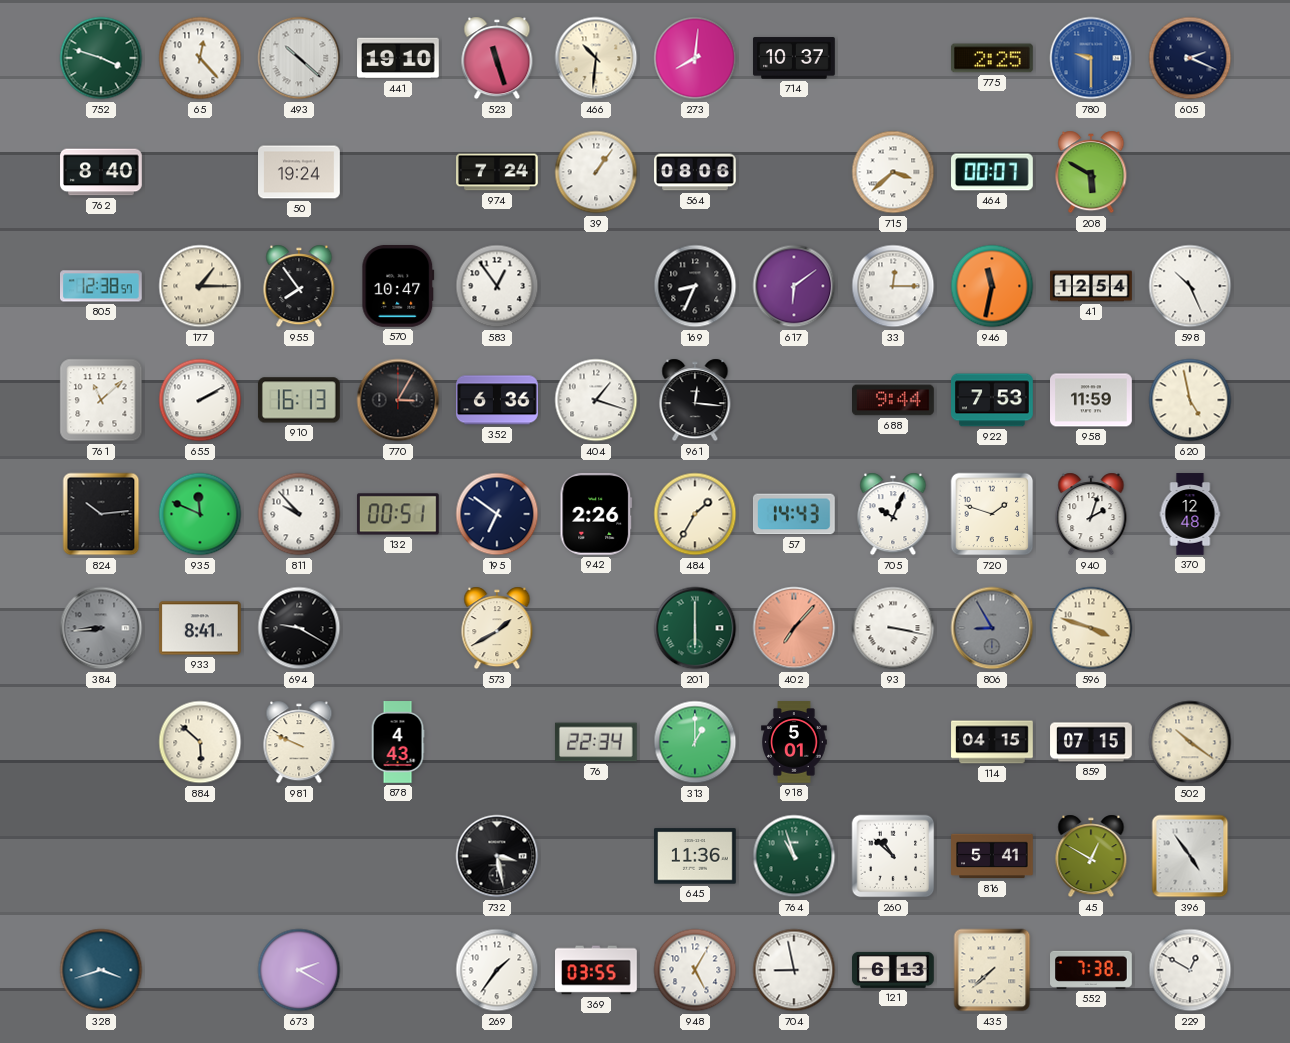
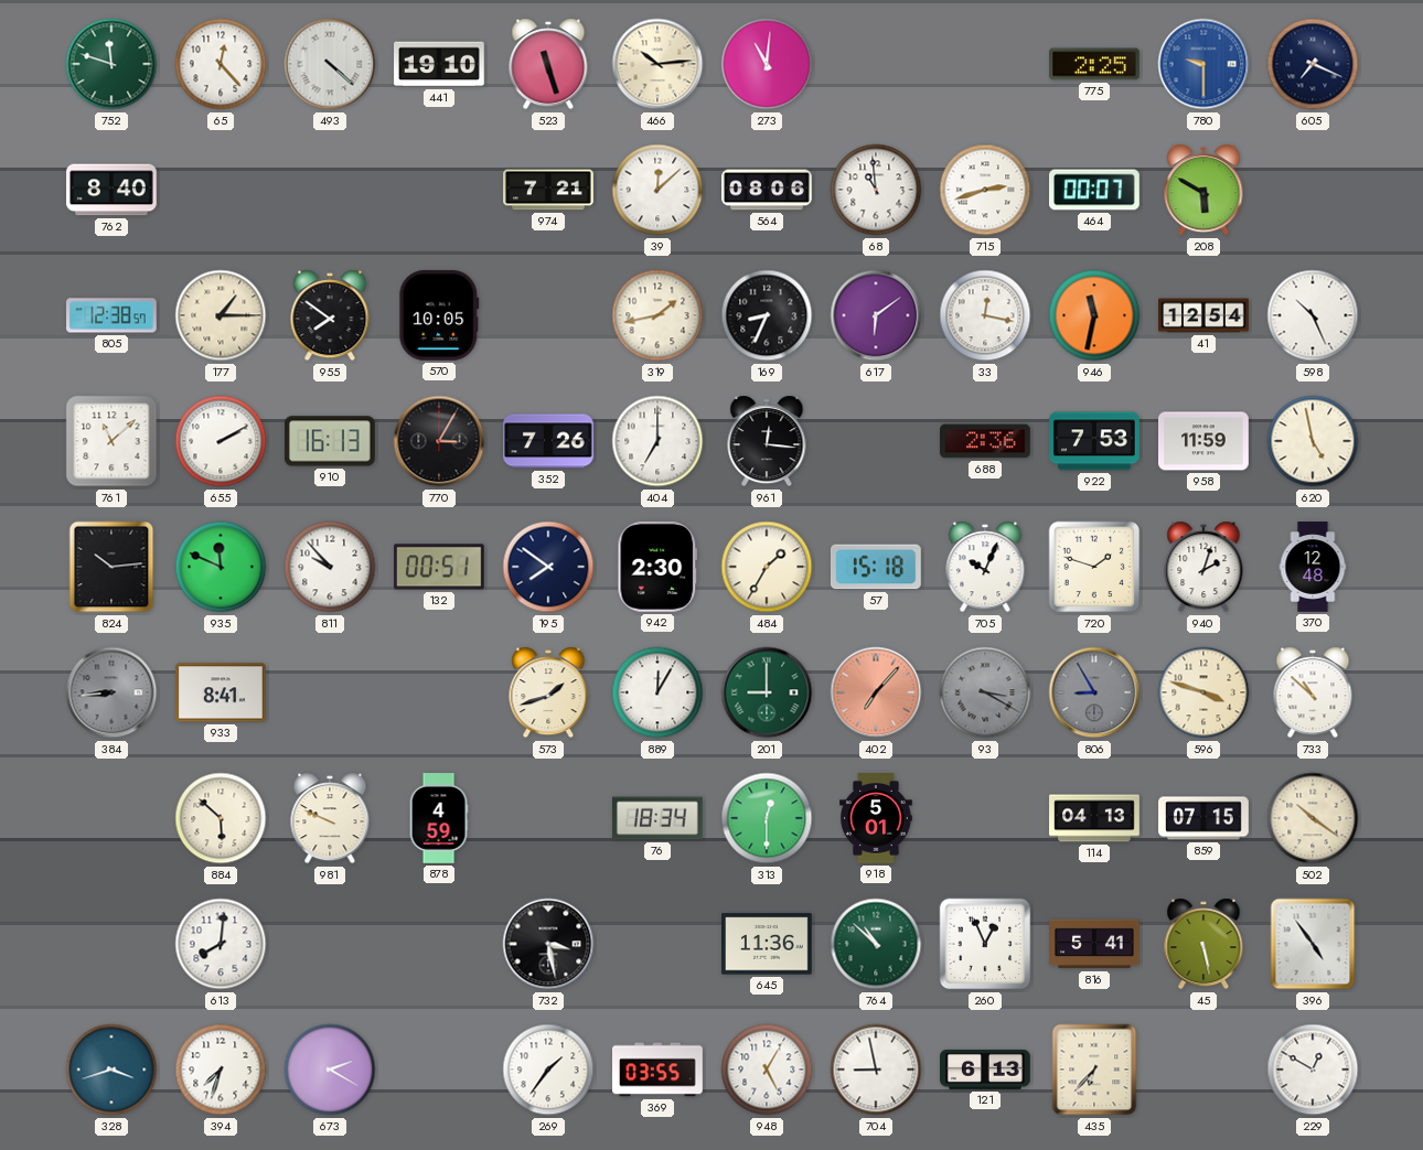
752: 3:48 -> 11:48 (111, 64)
493: 10:22 -> 4:22 (330, 64)
466: 10:31 -> 10:14 (657, 64)
273: 8:01 -> 11:01 (767, 64)
714: 10:37 -> none (795, 58)
605: 2:19 -> 7:19 (1313, 64)
50: 19:24 -> none (299, 172)
974: 7:24 -> 7:21 (548, 190)
39: 1:06 -> 12:08 (657, 190)
68: none -> 10:59 (876, 190)
715: 3:38 -> 2:42 (985, 190)
955: 7:54 -> 7:51 (330, 315)
570: 10:47 -> 10:05 (439, 315)
583: 12:54 -> none (497, 286)
319: none -> 1:43 (657, 315)
33: 12:15 -> 12:17 (985, 315)
352: 6:36 -> 7:26 (548, 441)
404: 1:18 -> 7:00 (657, 441)
688: 9:44 -> 2:36 (986, 441)
195: 6:51 -> 7:51 (548, 567)
942: 2:26 -> 2:30 (657, 567)
57: 14:43 -> 15:18 (876, 567)
694: 9:20 -> none (299, 628)
573: 1:40 -> 1:42 (548, 692)
889: none -> 12:05 (657, 692)
201: 6:00 -> 9:00 (767, 692)
93: 3:17 -> 3:20 (985, 692)
93 dial: white -> grey (985, 692)
733: none -> 10:52 (1313, 692)
878: 4:43 -> 4:59 (439, 818)
76: 22:34 -> 18:34 (657, 818)
313: 1:00 -> 12:30 (767, 818)
114: 04:15 -> 04:13 (1094, 818)
613: none -> 8:01 (221, 944)
764: 10:57 -> 10:52 (876, 944)
260: 10:52 -> 12:56 (985, 944)
45: 12:50 -> 5:28 (1203, 944)
394: none -> 7:33 (221, 1070)
435: 7:38 -> 6:37 (1094, 1070)
552: 7:38 -> none (1092, 970)
